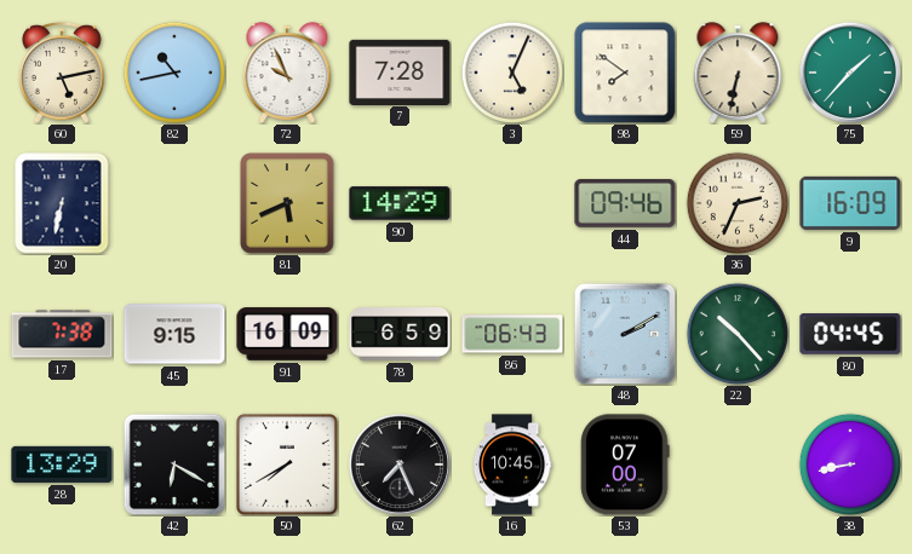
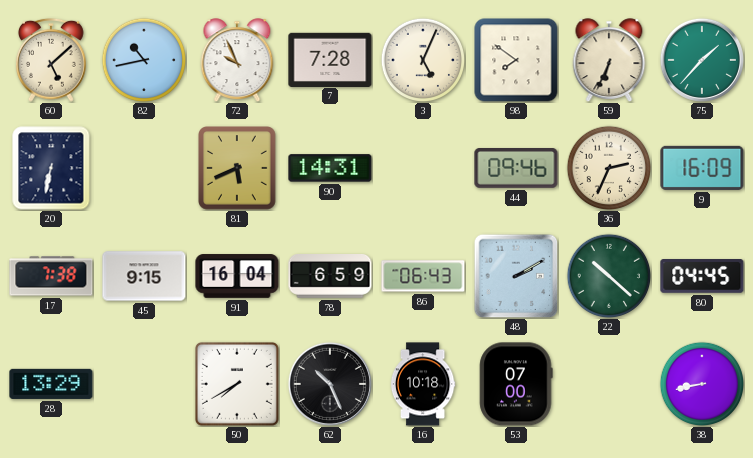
60: 5:13 -> 5:08 (51, 60)
59: 6:32 -> 6:34 (609, 60)
90: 14:29 -> 14:31 (330, 168)
91: 16:09 -> 16:04 (237, 276)
22: 10:23 -> 10:22 (609, 276)
42: 6:20 -> none (174, 464)
62: 7:26 -> 10:26 (330, 384)
16: 10:45 -> 10:18 (423, 384)
